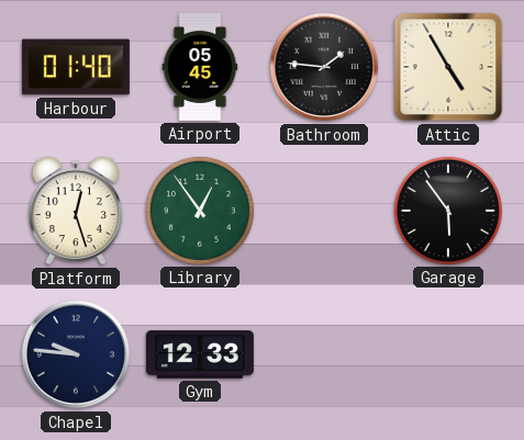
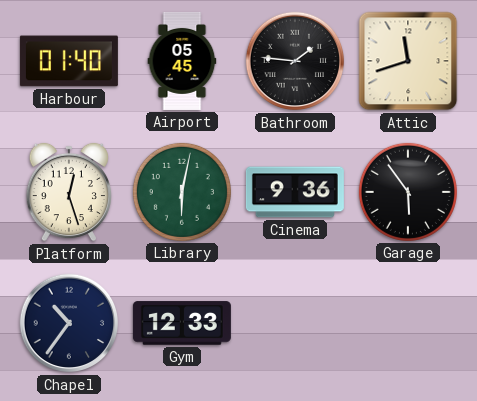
Attic: 4:55 -> 11:42 (408, 61)
Library: 12:54 -> 6:02 (182, 192)
Cinema: none -> 9:36 (295, 192)
Chapel: 9:46 -> 10:36 (69, 323)
